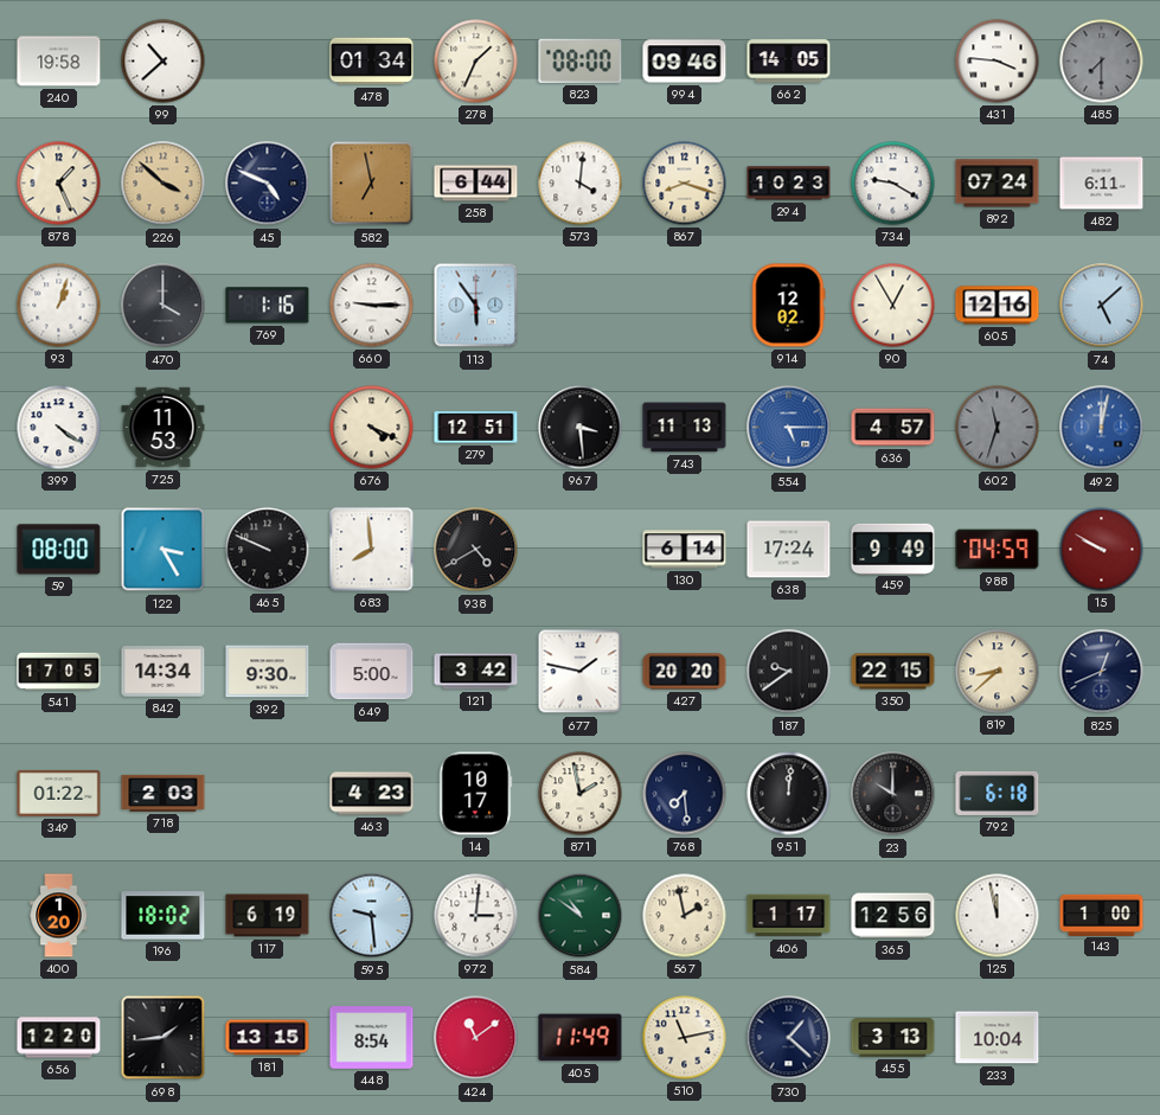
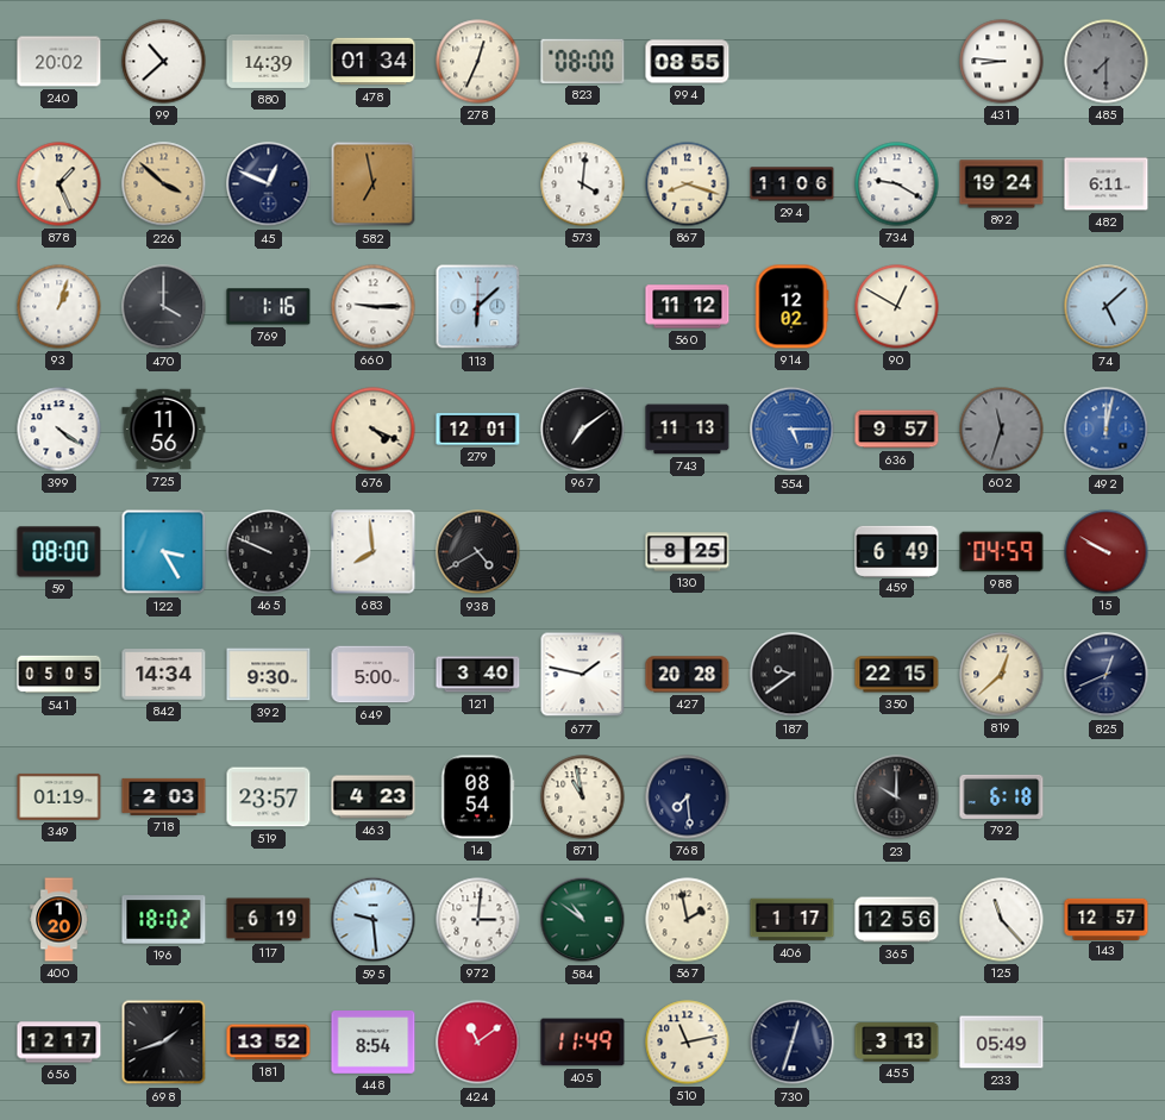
240: 19:58 -> 20:02 (59, 62)
880: none -> 14:39 (269, 61)
278: 1:34 -> 12:34 (478, 62)
994: 09:46 -> 08:55 (688, 62)
662: 14:05 -> none (789, 62)
431: 3:46 -> 8:46 (1002, 62)
45: 4:49 -> 12:49 (269, 184)
258: 6:44 -> none (476, 184)
294: 10:23 -> 11:06 (793, 184)
892: 07:24 -> 19:24 (1002, 184)
113: 5:54 -> 6:08 (478, 307)
560: none -> 11:12 (688, 307)
90: 12:55 -> 12:50 (897, 307)
605: 12:16 -> none (998, 306)
725: 11:53 -> 11:56 (164, 430)
279: 12:51 -> 12:01 (478, 430)
967: 3:29 -> 7:09 (583, 430)
636: 4:57 -> 9:57 (897, 430)
130: 6:14 -> 8:25 (688, 552)
638: 17:24 -> none (789, 550)
459: 9:49 -> 6:49 (897, 551)
541: 17:05 -> 05:05 (59, 675)
121: 3:42 -> 3:40 (478, 675)
427: 20:20 -> 20:28 (688, 675)
819: 8:38 -> 12:38 (1002, 675)
349: 01:22 -> 01:19 (59, 796)
519: none -> 23:57 (269, 797)
14: 10:17 -> 08:54 (478, 797)
871: 1:58 -> 10:58 (583, 797)
951: 12:01 -> none (789, 794)
125: 11:58 -> 11:23 (1002, 920)
143: 1:00 -> 12:57 (1107, 919)
656: 12:20 -> 12:17 (59, 1043)
698: 1:44 -> 1:42 (164, 1043)
181: 13:15 -> 13:52 (269, 1043)
730: 1:22 -> 12:33 (793, 1043)
233: 10:04 -> 05:49 (1002, 1043)
